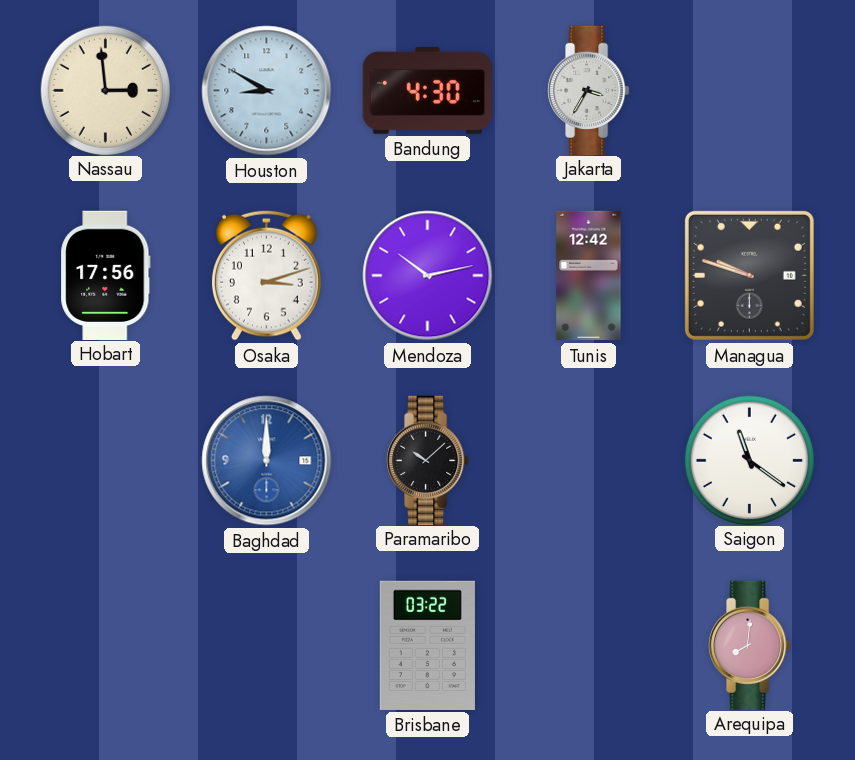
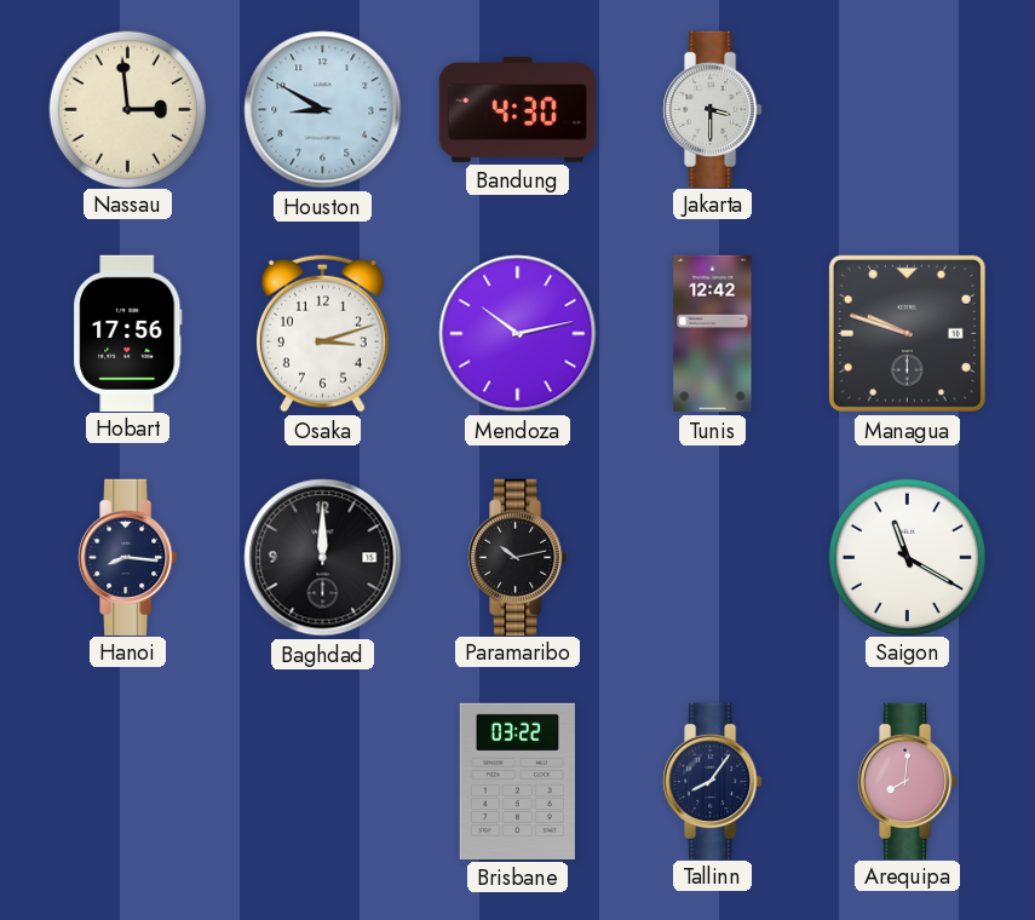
Jakarta: 3:35 -> 3:30 (713, 109)
Hanoi: none -> 8:16 (128, 557)
Baghdad dial: blue -> black (323, 558)
Paramaribo: 10:08 -> 10:13 (518, 557)
Saigon: 11:21 -> 11:20 (907, 557)
Tallinn: none -> 8:06 (713, 781)
